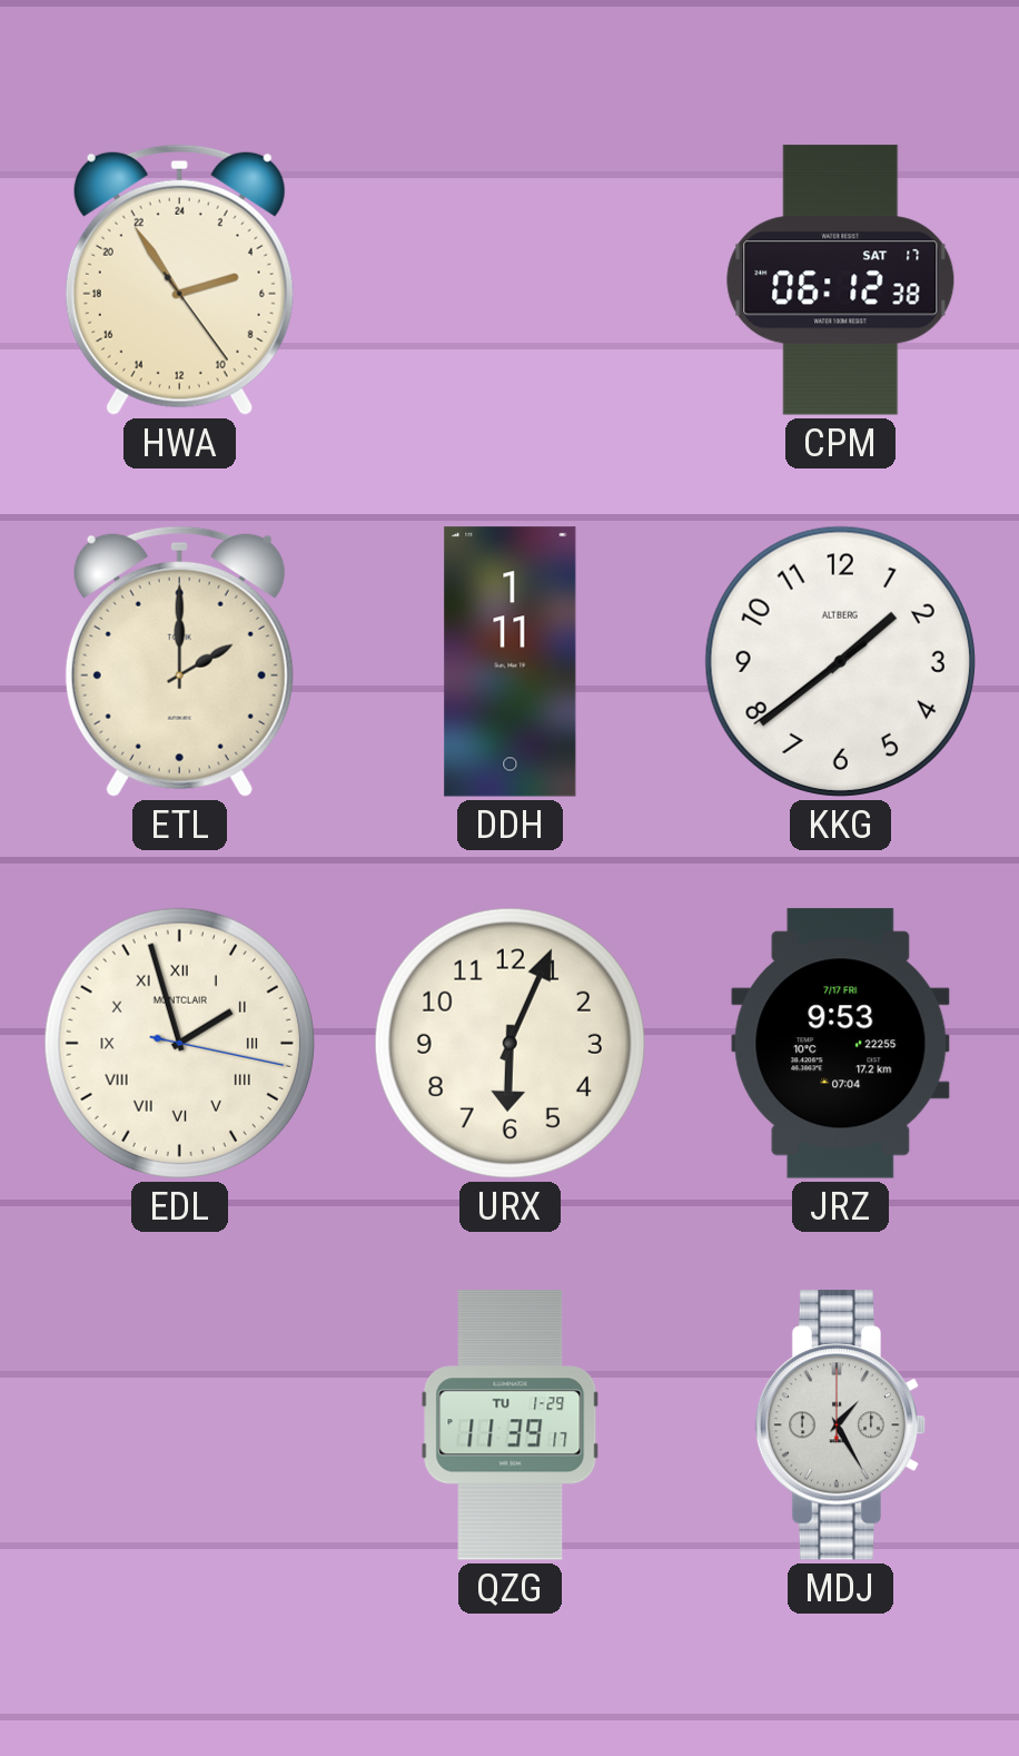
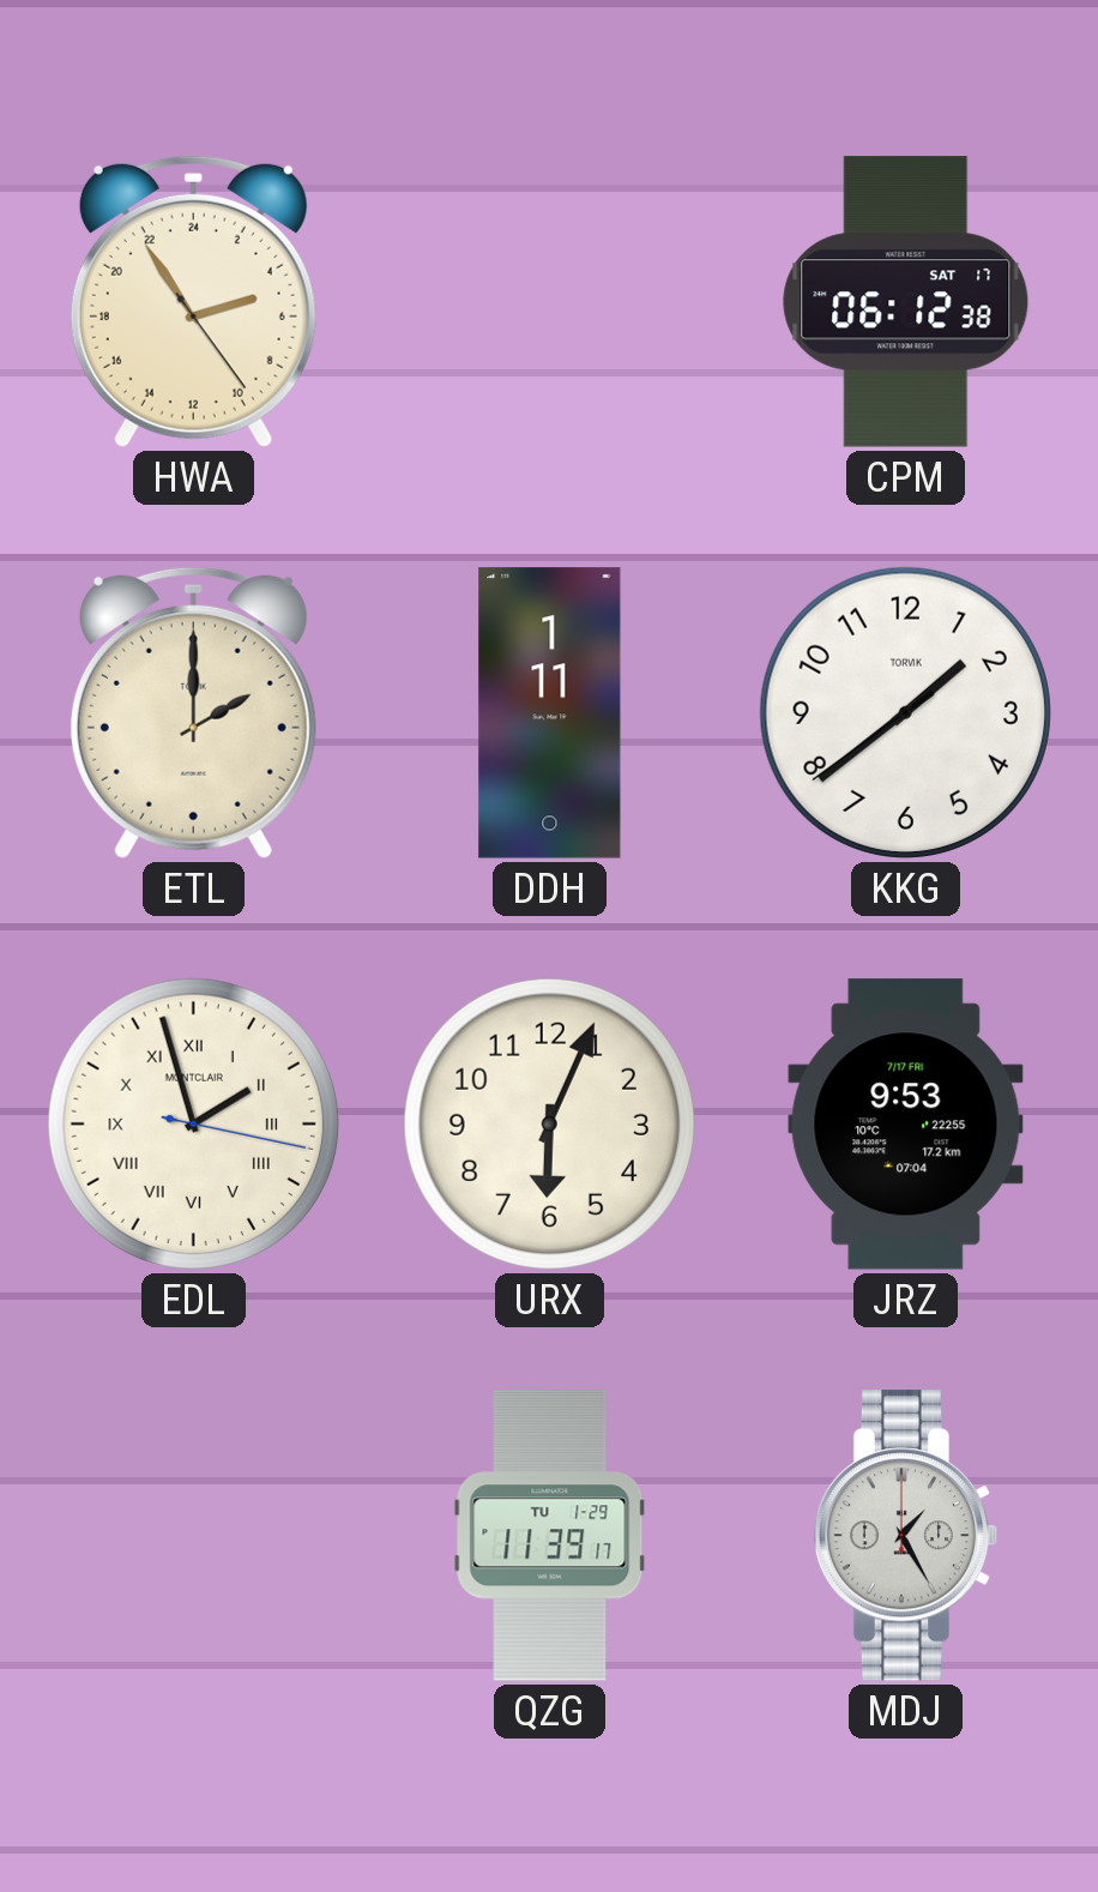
KKG brand: ALTBERG -> TORVIK (905, 712)
